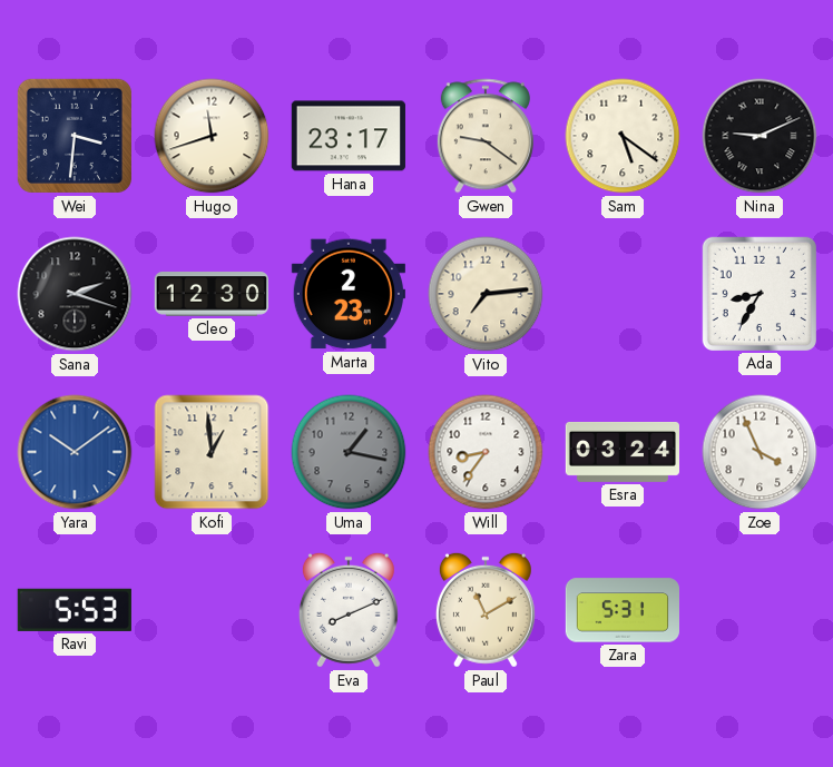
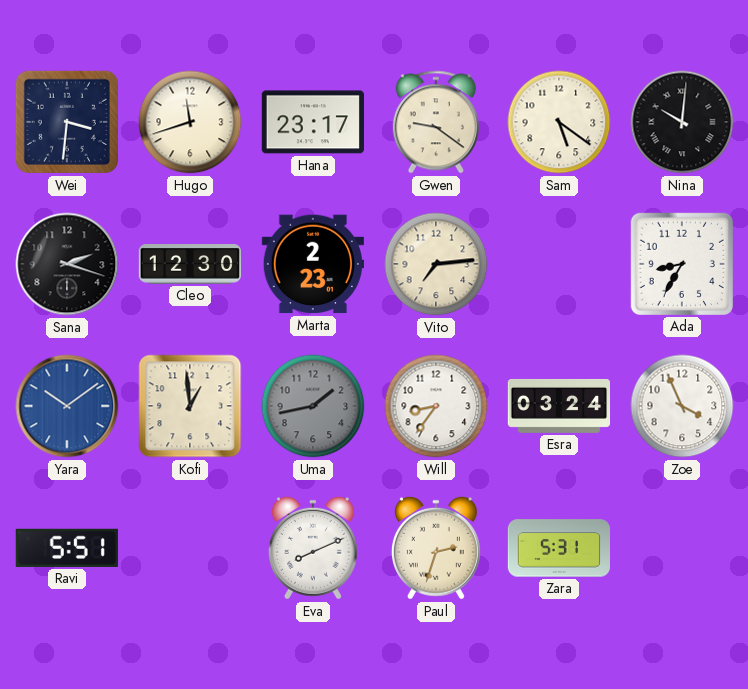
Nina: 9:11 -> 10:01 (682, 122)
Uma: 1:17 -> 1:43 (313, 406)
Ravi: 5:53 -> 5:51 (67, 548)
Paul: 11:10 -> 2:33 (436, 548)
